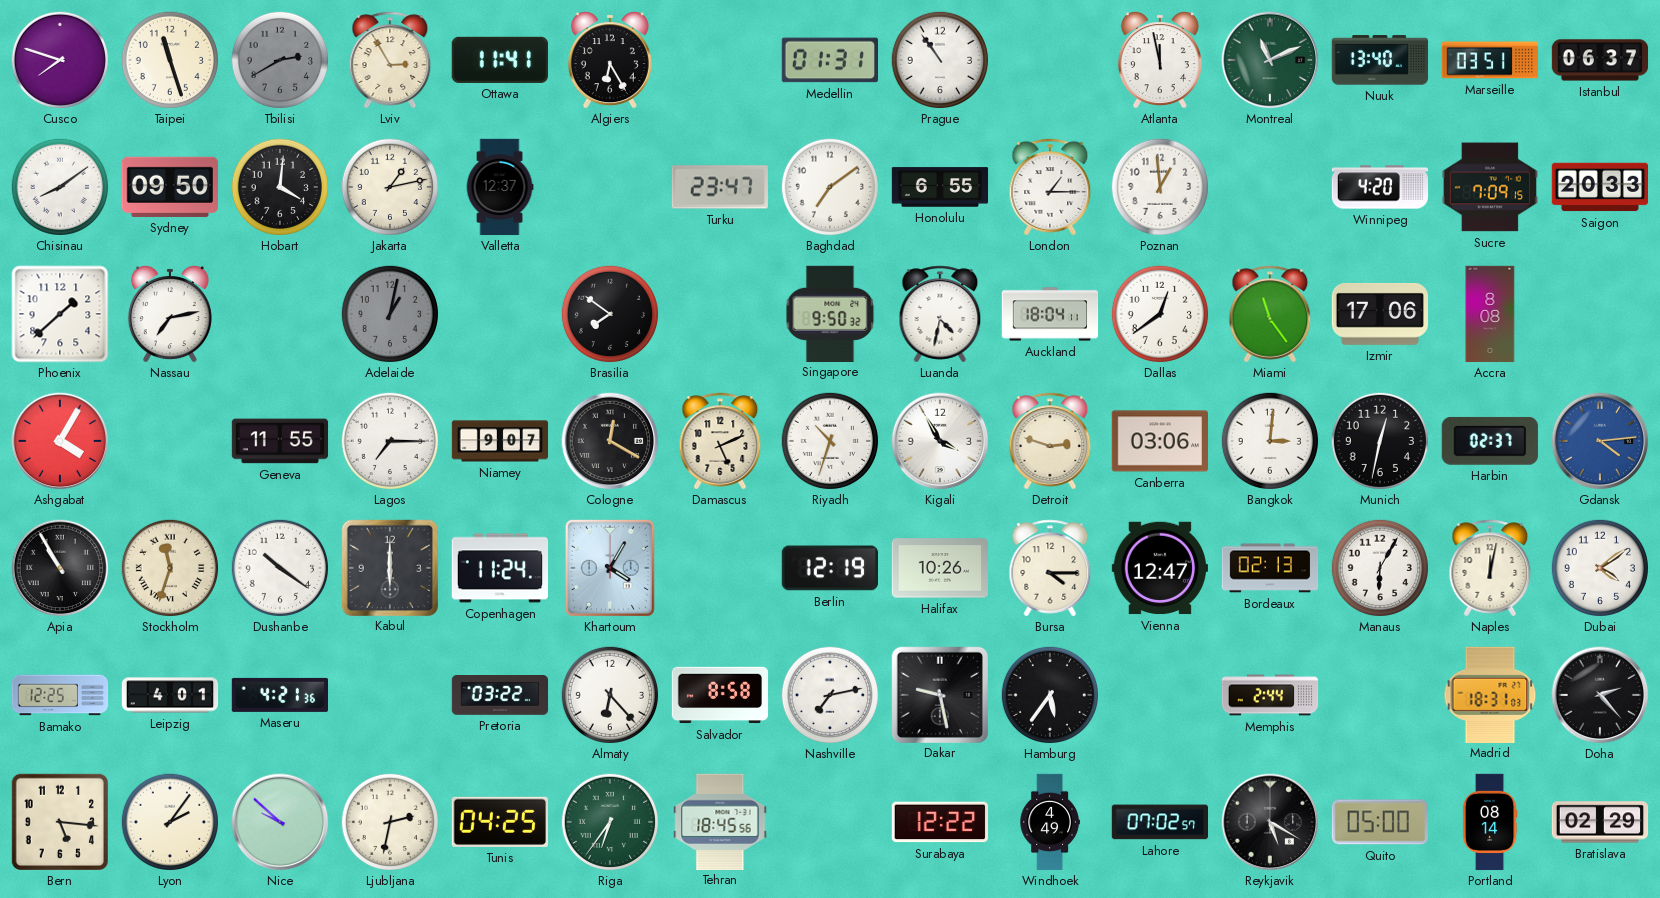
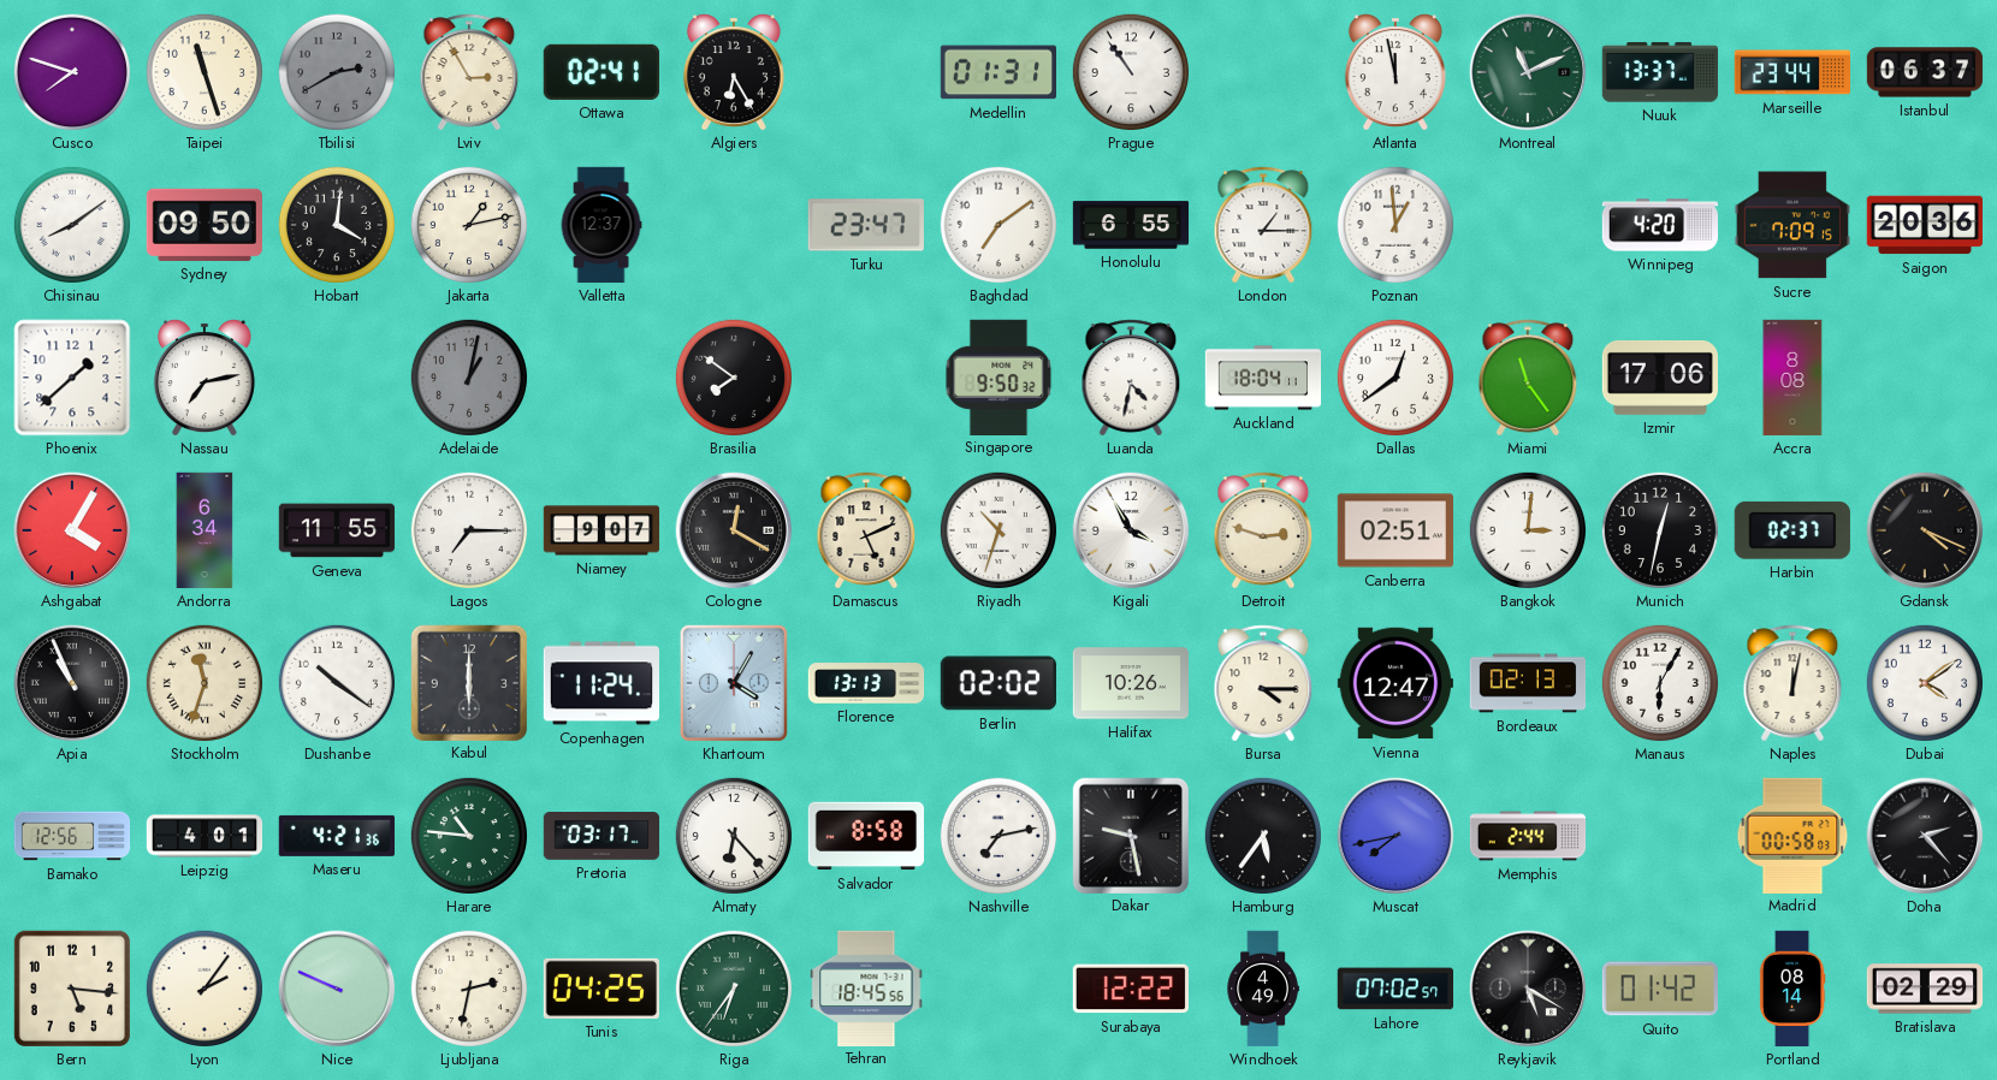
Ottawa: 11:41 -> 02:41 (602, 72)
Nuuk: 13:40 -> 13:37 (1659, 72)
Marseille: 03:51 -> 23:44 (1791, 72)
Saigon: 20:33 -> 20:36 (1924, 225)
Andorra: none -> 6:34 (205, 530)
Canberra: 03:06 -> 02:51 (1394, 530)
Gdansk: 4:14 -> 4:19 (1925, 530)
Gdansk dial: blue -> black (1925, 530)
Apia: 10:55 -> 10:56 (72, 683)
Florence: none -> 13:13 (866, 683)
Berlin: 12:19 -> 02:02 (997, 683)
Bamako: 12:25 -> 12:56 (72, 836)
Harare: none -> 10:46 (468, 835)
Pretoria: 03:22 -> 03:17 (602, 837)
Muscat: none -> 7:43 (1395, 836)
Madrid: 18:31 -> 00:58 (1792, 835)
Nice: 9:52 -> 9:49 (337, 989)
Quito: 05:00 -> 01:42 (1659, 989)
